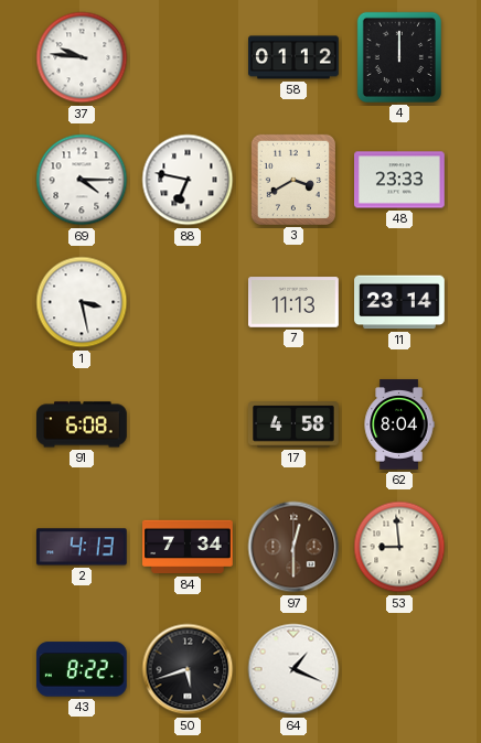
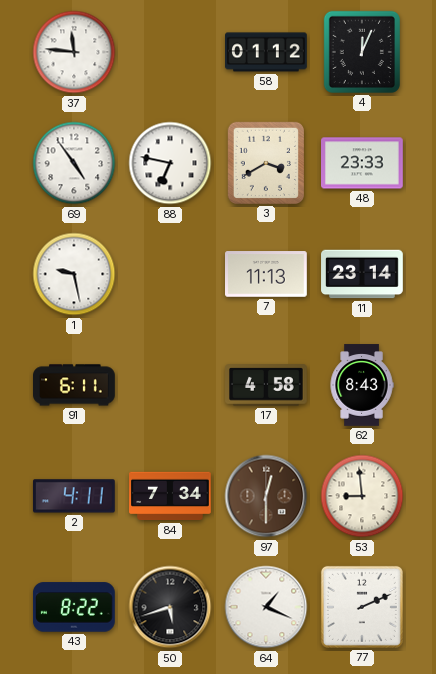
37: 9:46 -> 11:46 (74, 52)
4: 12:00 -> 12:04 (362, 52)
69: 4:15 -> 4:54 (74, 163)
1: 3:28 -> 9:28 (74, 274)
91: 6:08 -> 6:11 (74, 385)
62: 8:04 -> 8:43 (362, 385)
2: 4:13 -> 4:11 (74, 496)
77: none -> 2:11 (362, 607)
